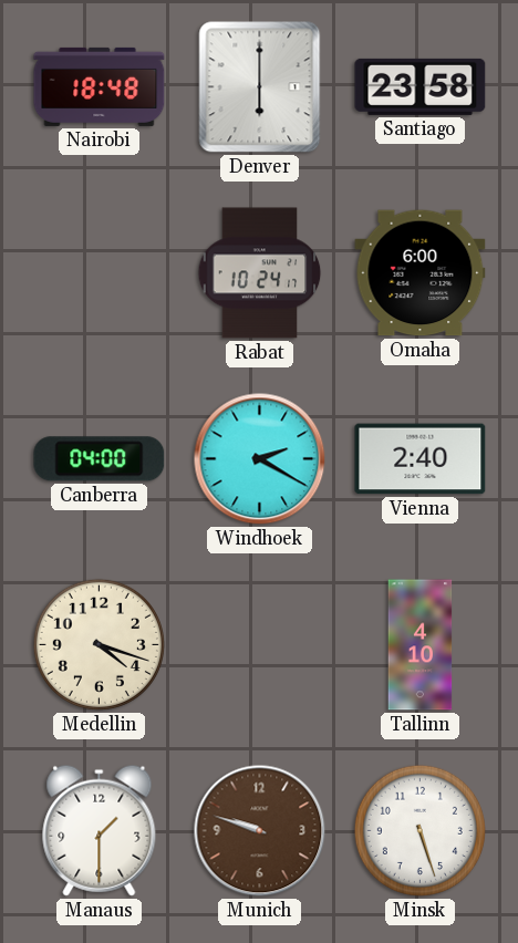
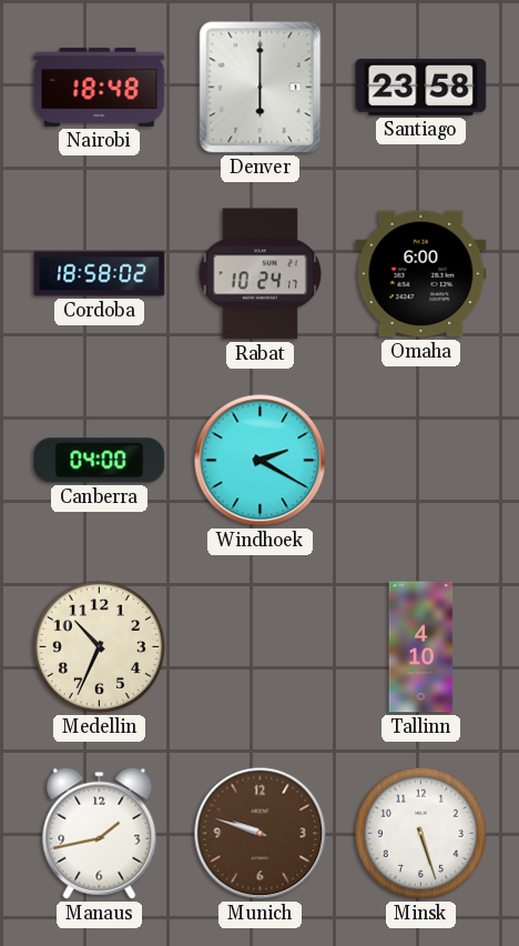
Cordoba: none -> 18:58 (100, 274)
Vienna: 2:40 -> none (421, 459)
Medellin: 4:18 -> 10:34 (99, 646)
Manaus: 1:30 -> 1:43 (100, 833)
